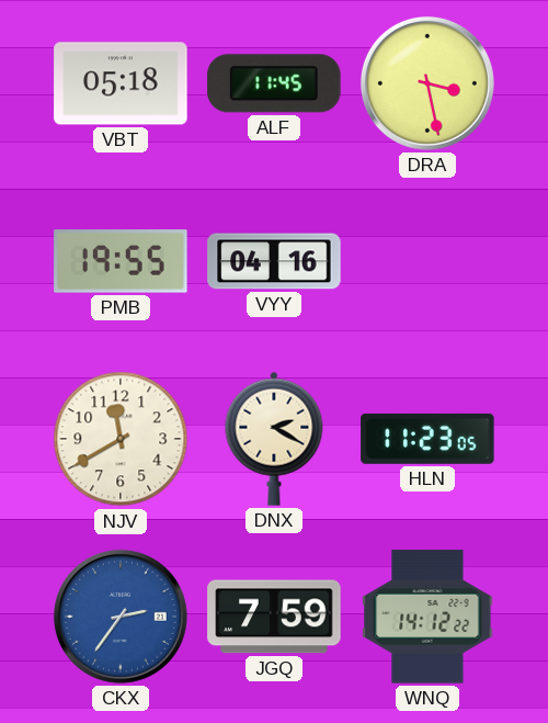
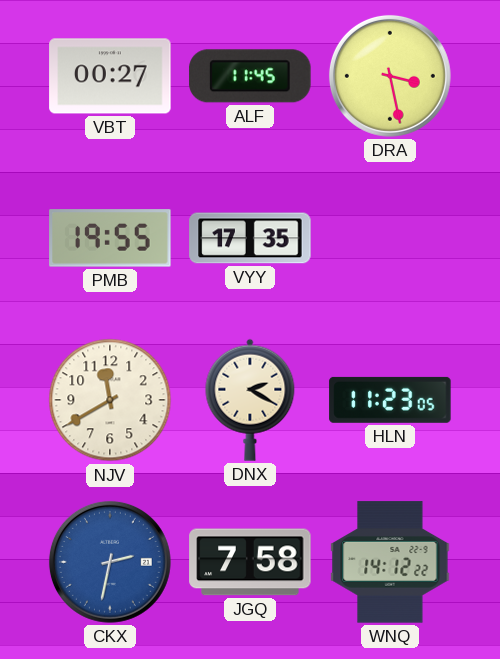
VBT: 05:18 -> 00:27 (110, 76)
VYY: 04:16 -> 17:35 (250, 238)
CKX: 2:36 -> 2:32 (110, 562)
JGQ: 7:59 -> 7:58 (250, 562)
